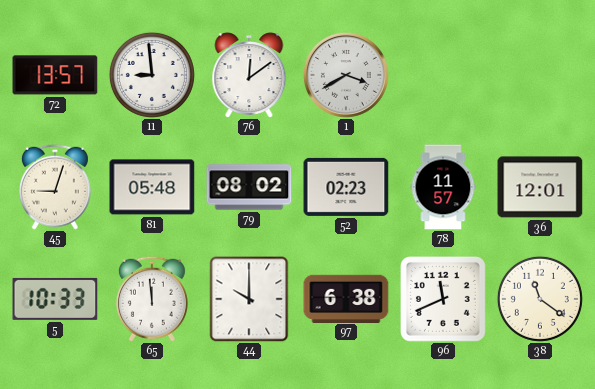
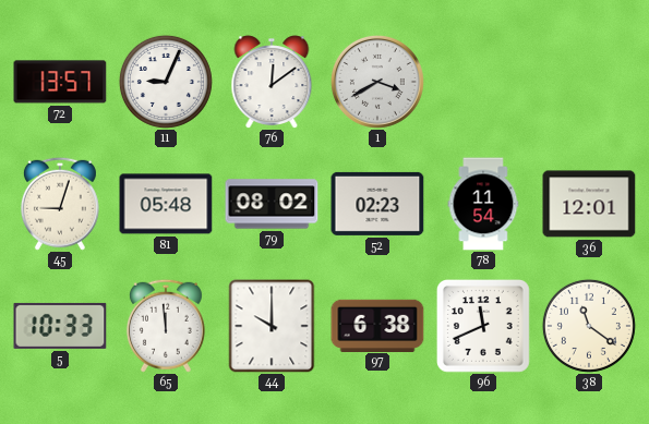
11: 8:59 -> 9:04 (166, 82)
78: 11:57 -> 11:54 (483, 204)
